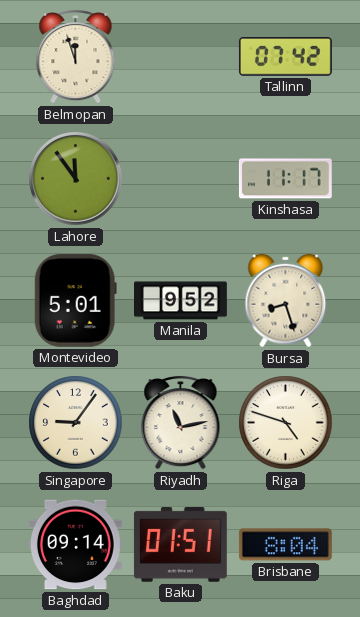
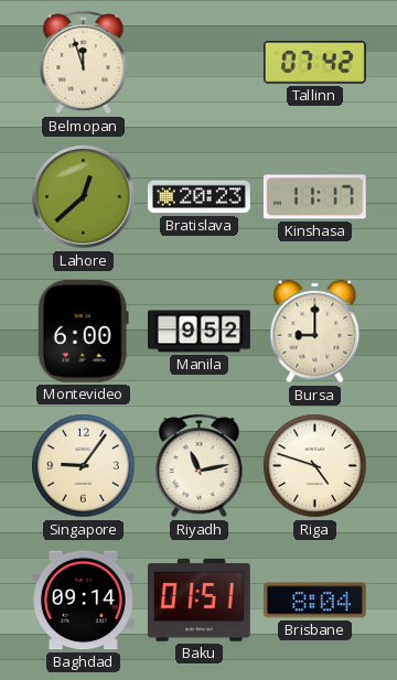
Lahore: 11:54 -> 12:38 (84, 197)
Bratislava: none -> 20:23 (198, 197)
Montevideo: 5:01 -> 6:00 (83, 331)
Bursa: 8:27 -> 9:00 (315, 332)
